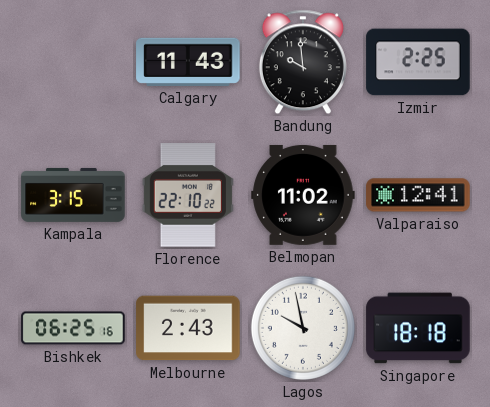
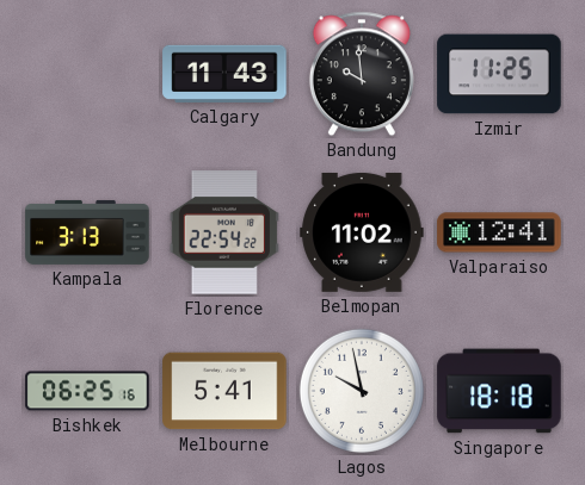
Izmir: 2:25 -> 11:25 (499, 74)
Kampala: 3:15 -> 3:13 (87, 232)
Florence: 22:10 -> 22:54 (224, 232)
Melbourne: 2:43 -> 5:41 (224, 391)
